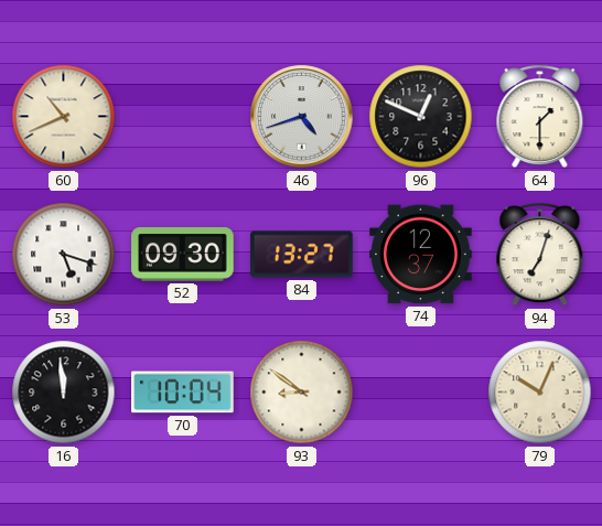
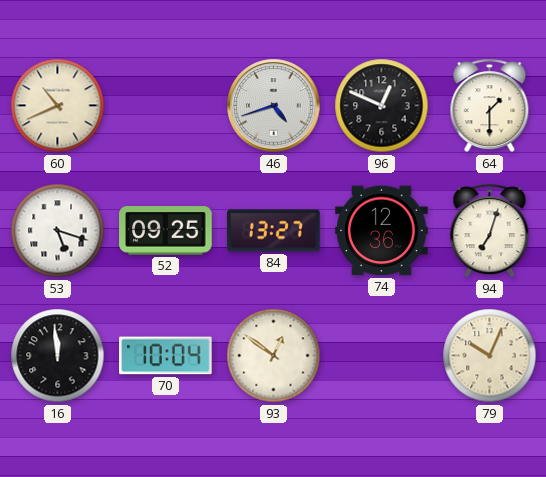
52: 09:30 -> 09:25 (166, 231)
74: 12:37 -> 12:36 (382, 231)
93: 8:51 -> 12:51 (274, 356)
